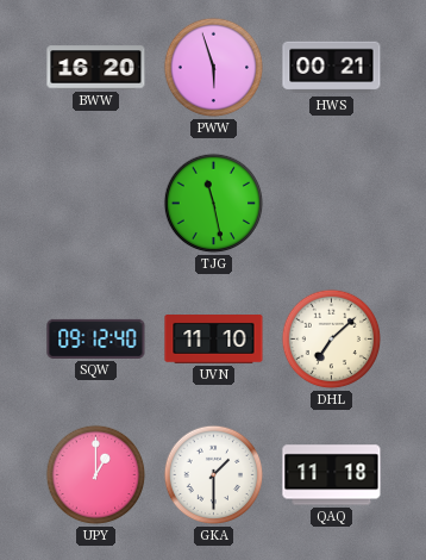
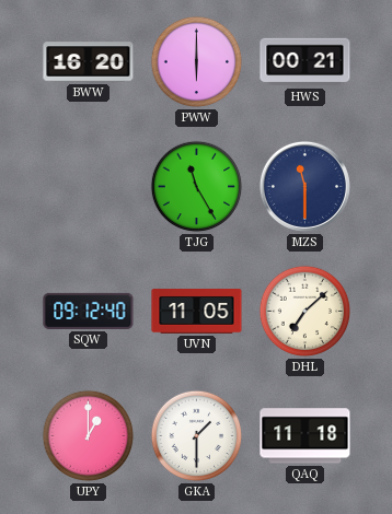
PWW: 5:57 -> 6:00 (197, 62)
TJG: 11:28 -> 11:25 (197, 187)
MZS: none -> 11:30 (304, 186)
UVN: 11:10 -> 11:05 (197, 312)
